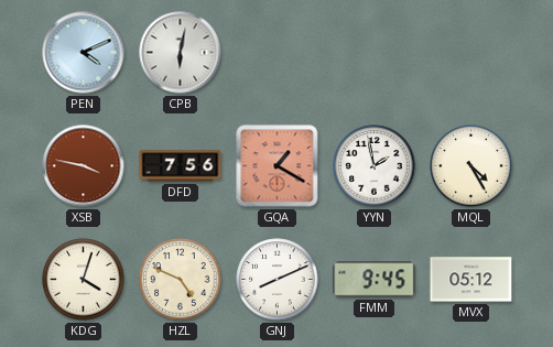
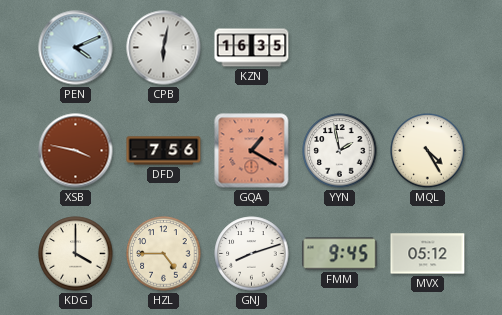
KZN: none -> 16:35 (252, 48)
KDG: 4:03 -> 4:00 (76, 254)
HZL: 4:49 -> 4:45 (164, 254)
GNJ: 8:11 -> 8:12 (252, 254)
